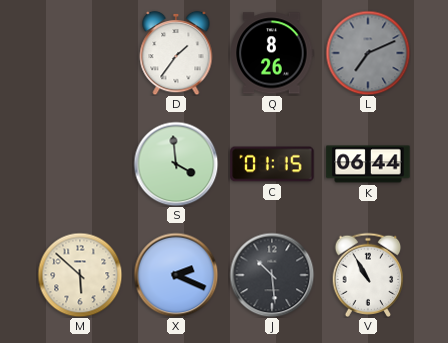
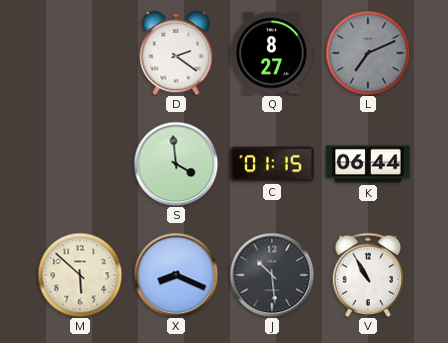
D: 1:36 -> 2:21 (176, 53)
Q: 8:26 -> 8:27 (272, 53)
X: 2:19 -> 8:19 (176, 275)
